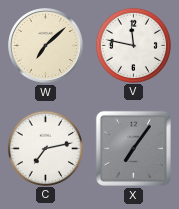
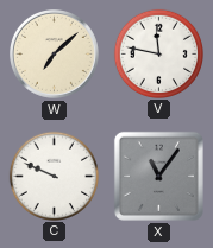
C: 7:13 -> 9:49 (54, 176)
X: 7:06 -> 11:06 (158, 176)
